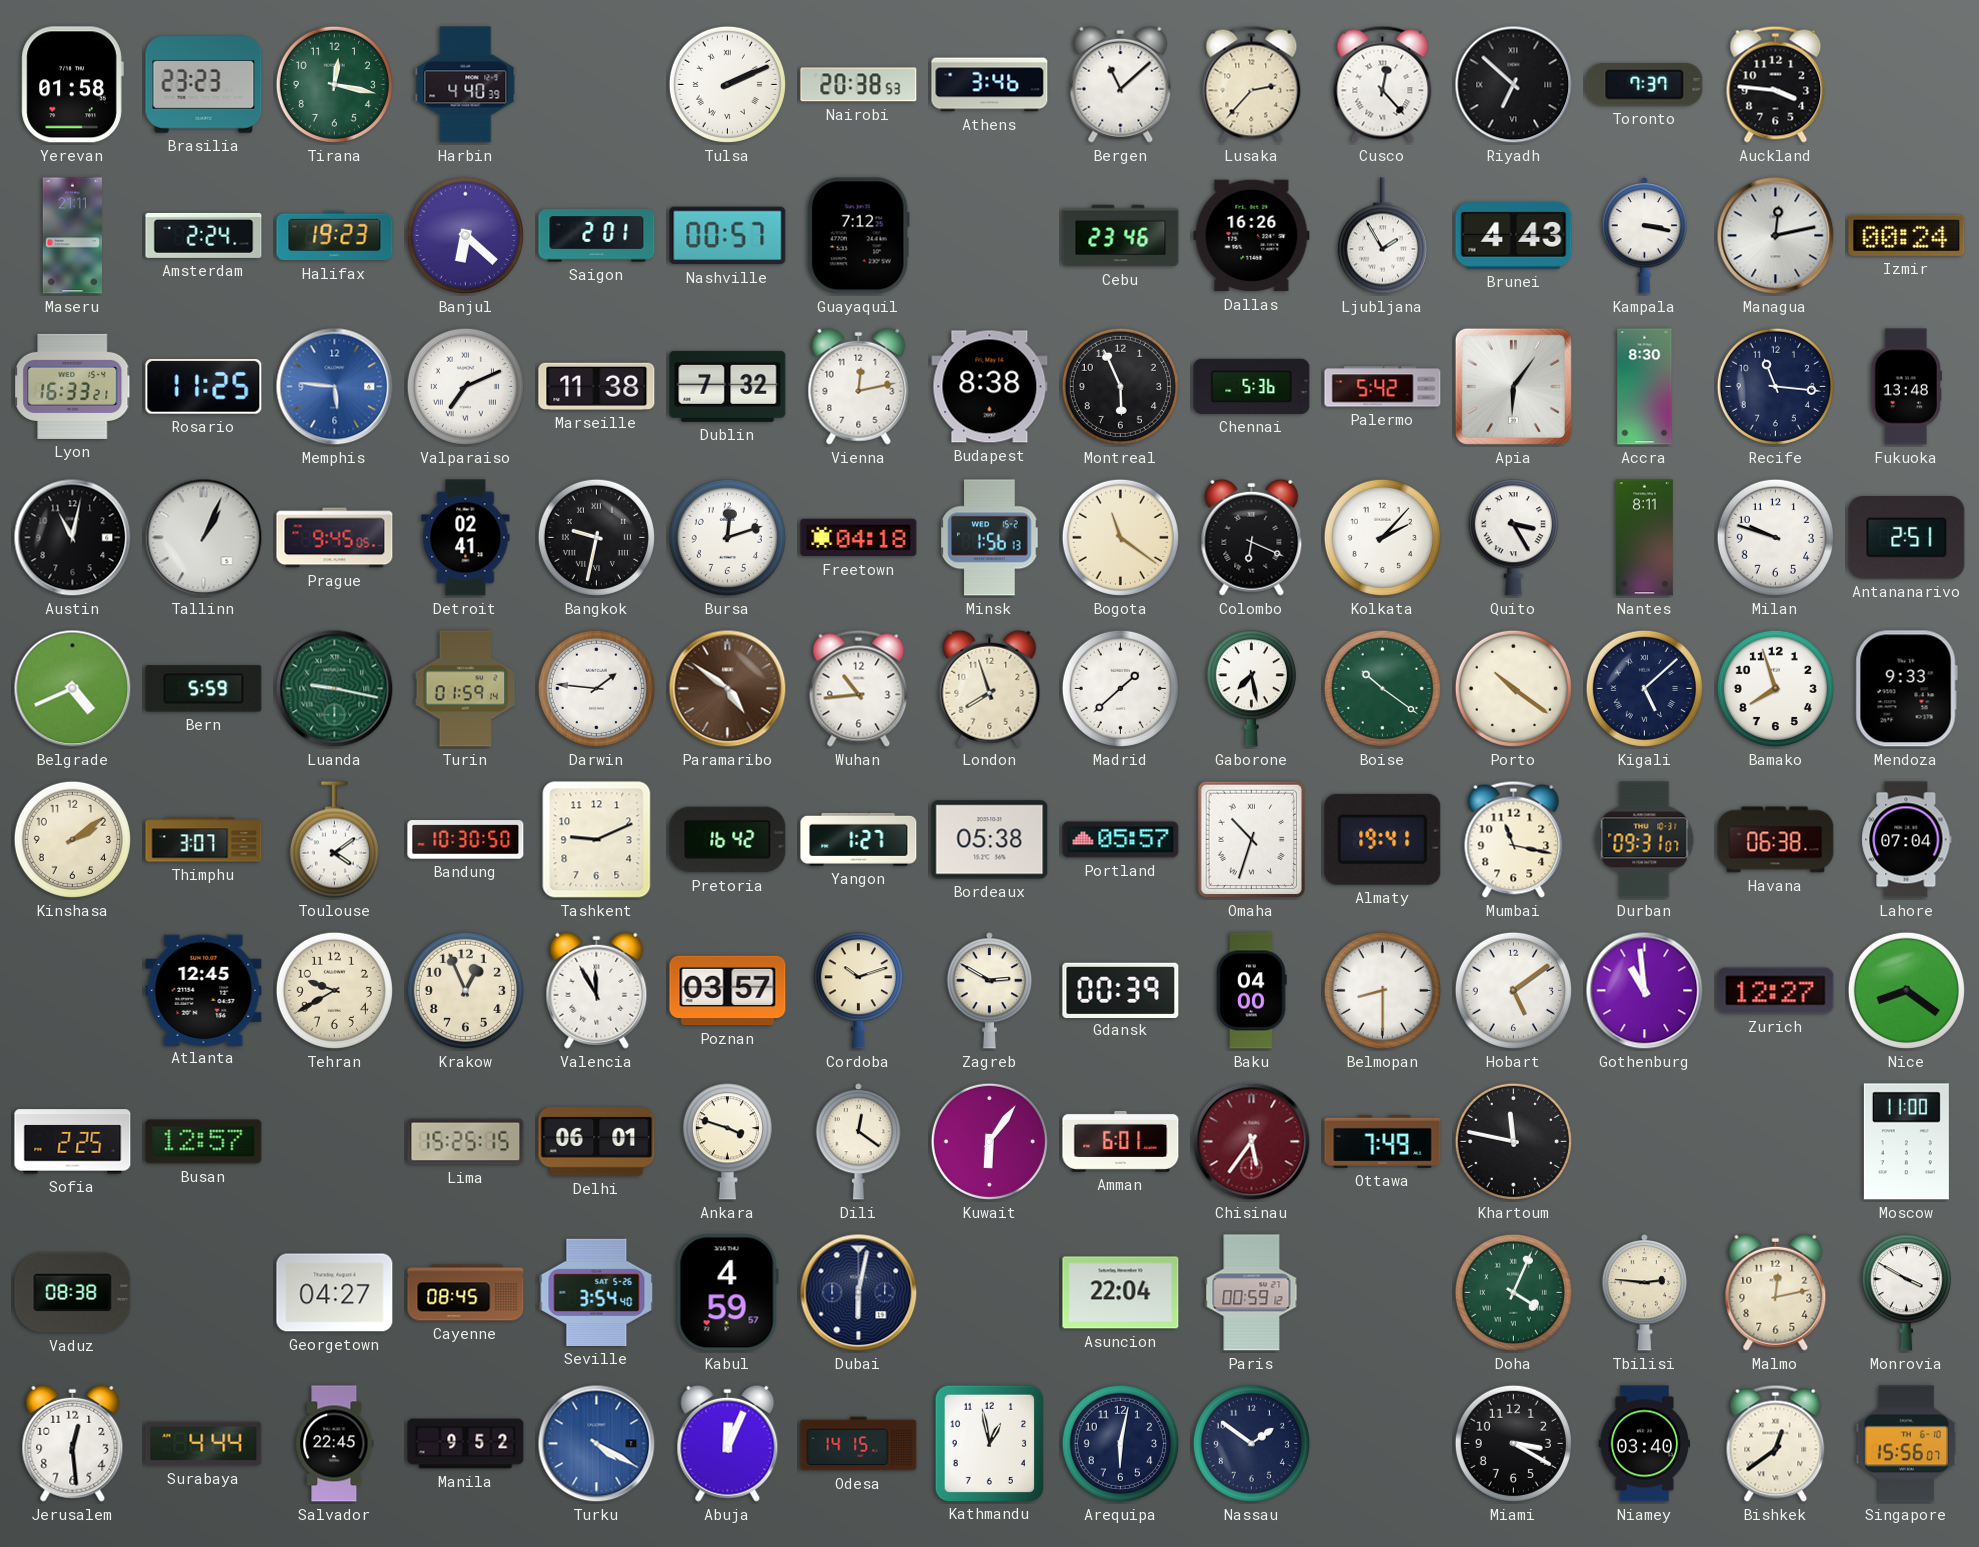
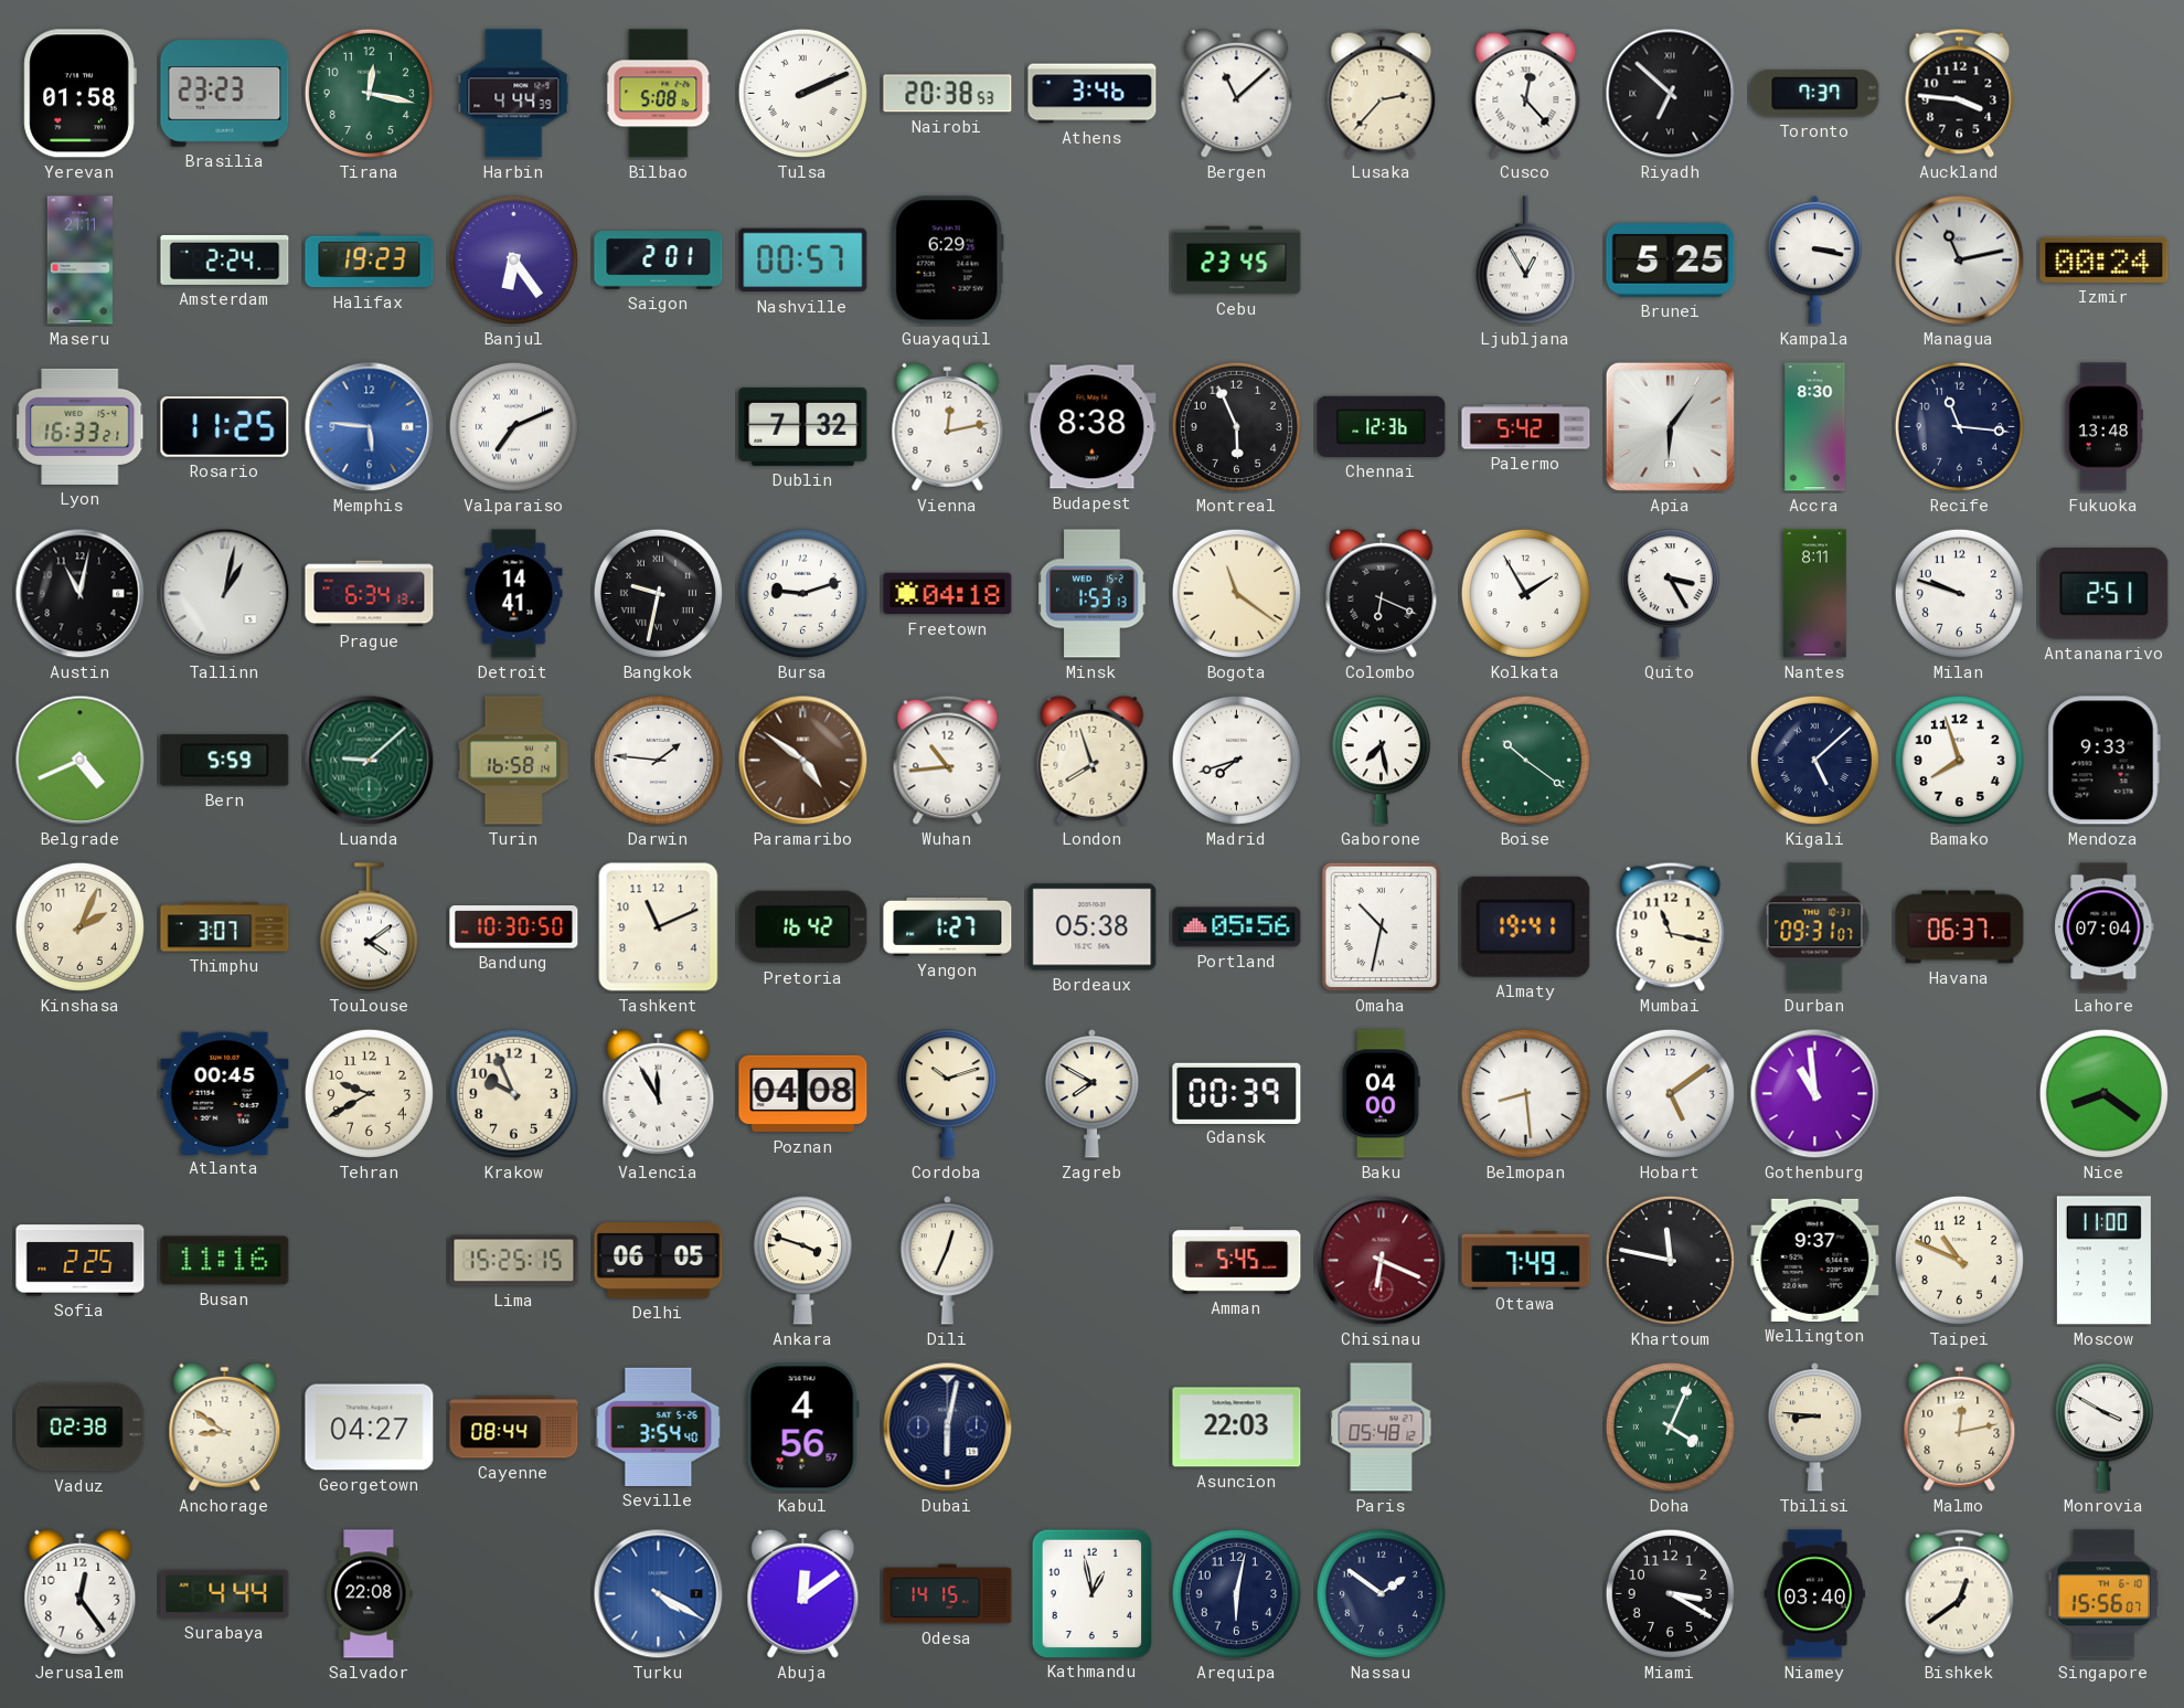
Harbin: 4:40 -> 4:44 (514, 94)
Bilbao: none -> 5:08 (659, 94)
Banjul: 6:22 -> 6:24 (513, 259)
Guayaquil: 7:12 -> 6:29 (947, 261)
Cebu: 23:46 -> 23:45 (1237, 261)
Dallas: 16:26 -> none (1252, 236)
Ljubljana: 1:55 -> 12:55 (1525, 261)
Brunei: 4:43 -> 5:25 (1671, 261)
Managua: 12:13 -> 11:13 (1960, 261)
Marseille: 11:38 -> none (597, 386)
Chennai: 5:36 -> 12:36 (1382, 426)
Tallinn: 1:04 -> 1:02 (225, 594)
Prague: 9:45 -> 6:34 (370, 594)
Detroit: 02:41 -> 14:41 (514, 594)
Bursa: 12:12 -> 9:12 (802, 593)
Minsk: 1:56 -> 1:53 (1093, 594)
Kolkata: 2:07 -> 1:55 (1525, 593)
Luanda: 9:17 -> 9:08 (370, 761)
Turin: 01:59 -> 16:58 (514, 761)
Madrid: 1:38 -> 7:42 (1236, 760)
Porto: 10:21 -> none (1513, 688)
Kinshasa: 2:09 -> 2:04 (79, 926)
Tashkent: 9:11 -> 11:11 (659, 927)
Portland: 05:57 -> 05:56 (1237, 927)
Omaha: 10:33 -> 10:32 (1381, 927)
Havana: 06:38 -> 06:37 (1960, 927)
Atlanta: 12:45 -> 00:45 (225, 1093)
Krakow: 12:56 -> 9:56 (513, 1093)
Poznan: 03:57 -> 04:08 (803, 1094)
Zagreb: 2:50 -> 7:50 (1091, 1094)
Belmopan: 8:30 -> 8:29 (1525, 1093)
Zurich: 12:27 -> none (1776, 991)
Busan: 12:57 -> 11:16 (225, 1261)
Delhi: 06:01 -> 06:05 (659, 1261)
Dili: 12:21 -> 12:34 (947, 1261)
Kuwait: 6:06 -> none (989, 1141)
Amman: 6:01 -> 5:45 (1237, 1260)
Chisinau: 5:36 -> 6:19 (1382, 1261)
Wellington: none -> 9:37 (1815, 1260)
Taipei: none -> 10:49 (1959, 1260)
Vaduz: 08:38 -> 02:38 (81, 1428)
Anchorage: none -> 8:51 (225, 1426)
Cayenne: 08:45 -> 08:44 (514, 1428)
Kabul: 4:59 -> 4:56 (802, 1428)
Asuncion: 22:04 -> 22:03 (1237, 1428)
Paris: 00:59 -> 05:48 (1382, 1428)
Tbilisi: 2:46 -> 8:46 (1814, 1428)
Jerusalem: 12:29 -> 12:24 (81, 1593)
Salvador: 22:45 -> 22:08 (370, 1594)
Manila: 9:52 -> none (466, 1444)
Abuja: 12:04 -> 12:09 (803, 1593)
